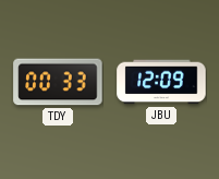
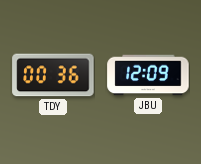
TDY: 00:33 -> 00:36 (53, 75)
